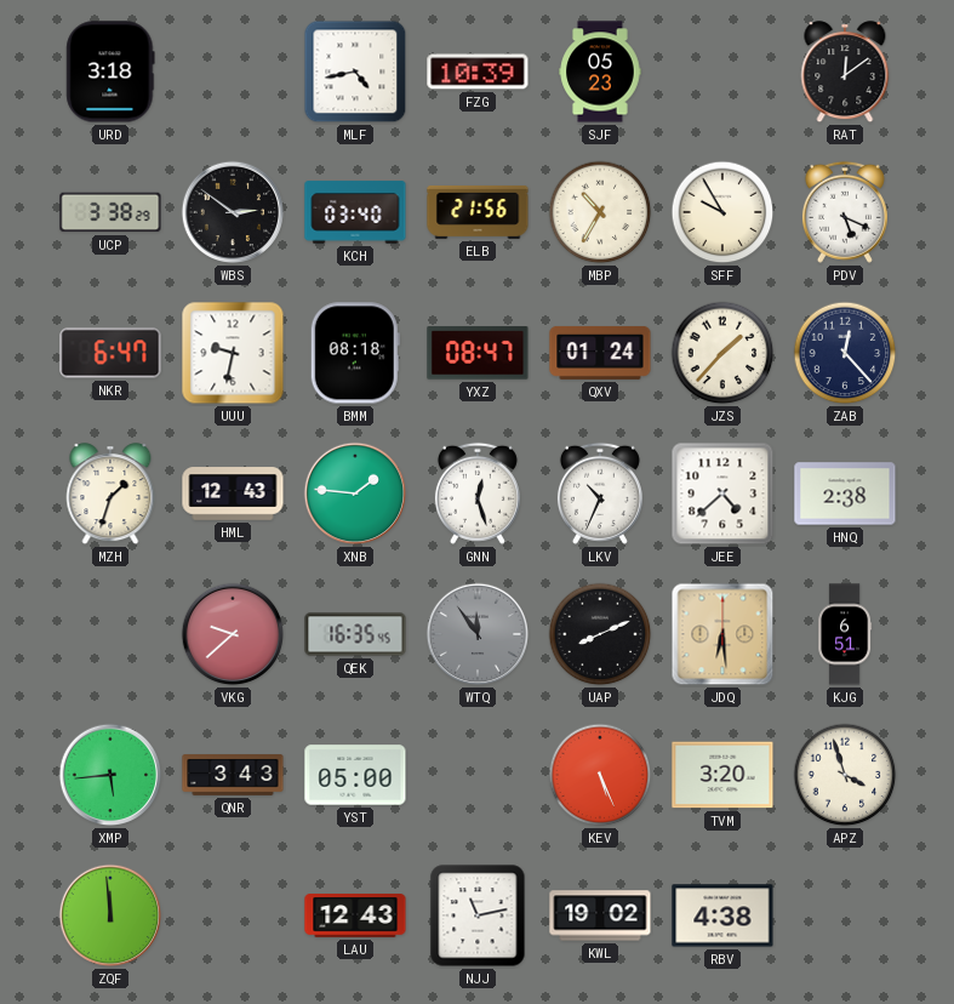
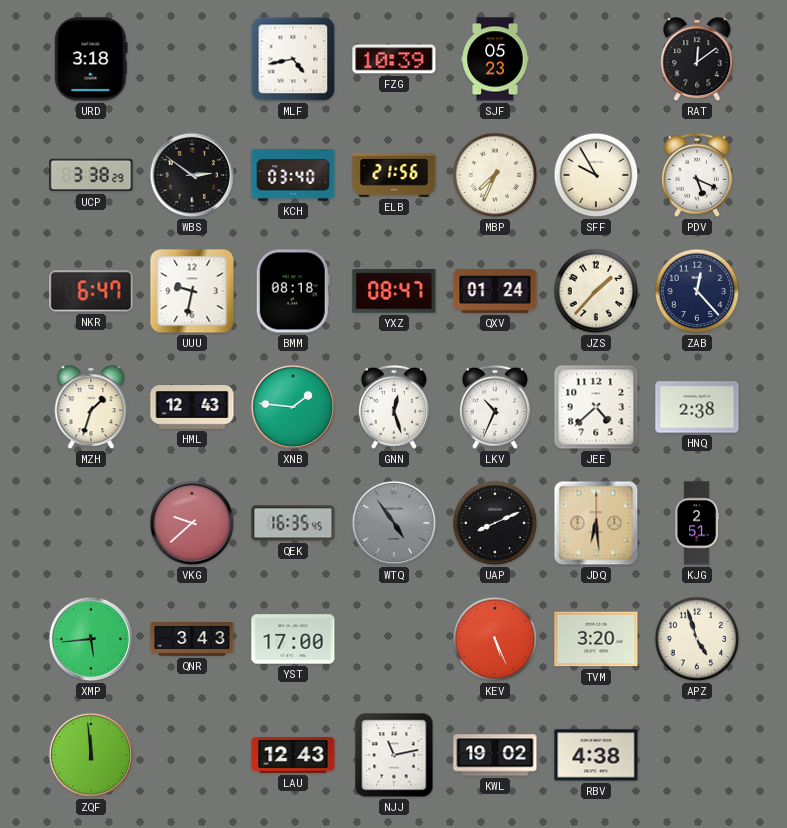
MBP: 10:35 -> 7:34 (495, 175)
WTQ: 11:54 -> 4:54 (394, 523)
KJG: 6:51 -> 2:51 (697, 523)
YST: 05:00 -> 17:00 (293, 639)
APZ: 3:57 -> 4:57 (697, 639)
